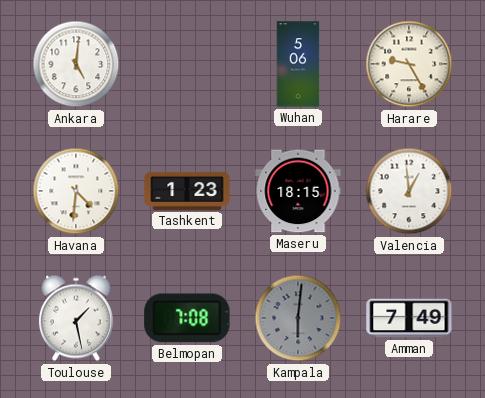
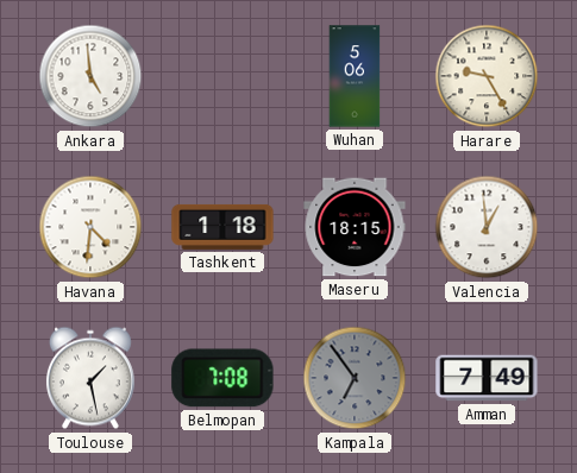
Ankara: 5:01 -> 4:59 (90, 76)
Tashkent: 1:23 -> 1:18 (222, 227)
Kampala: 6:01 -> 6:54 (355, 378)
